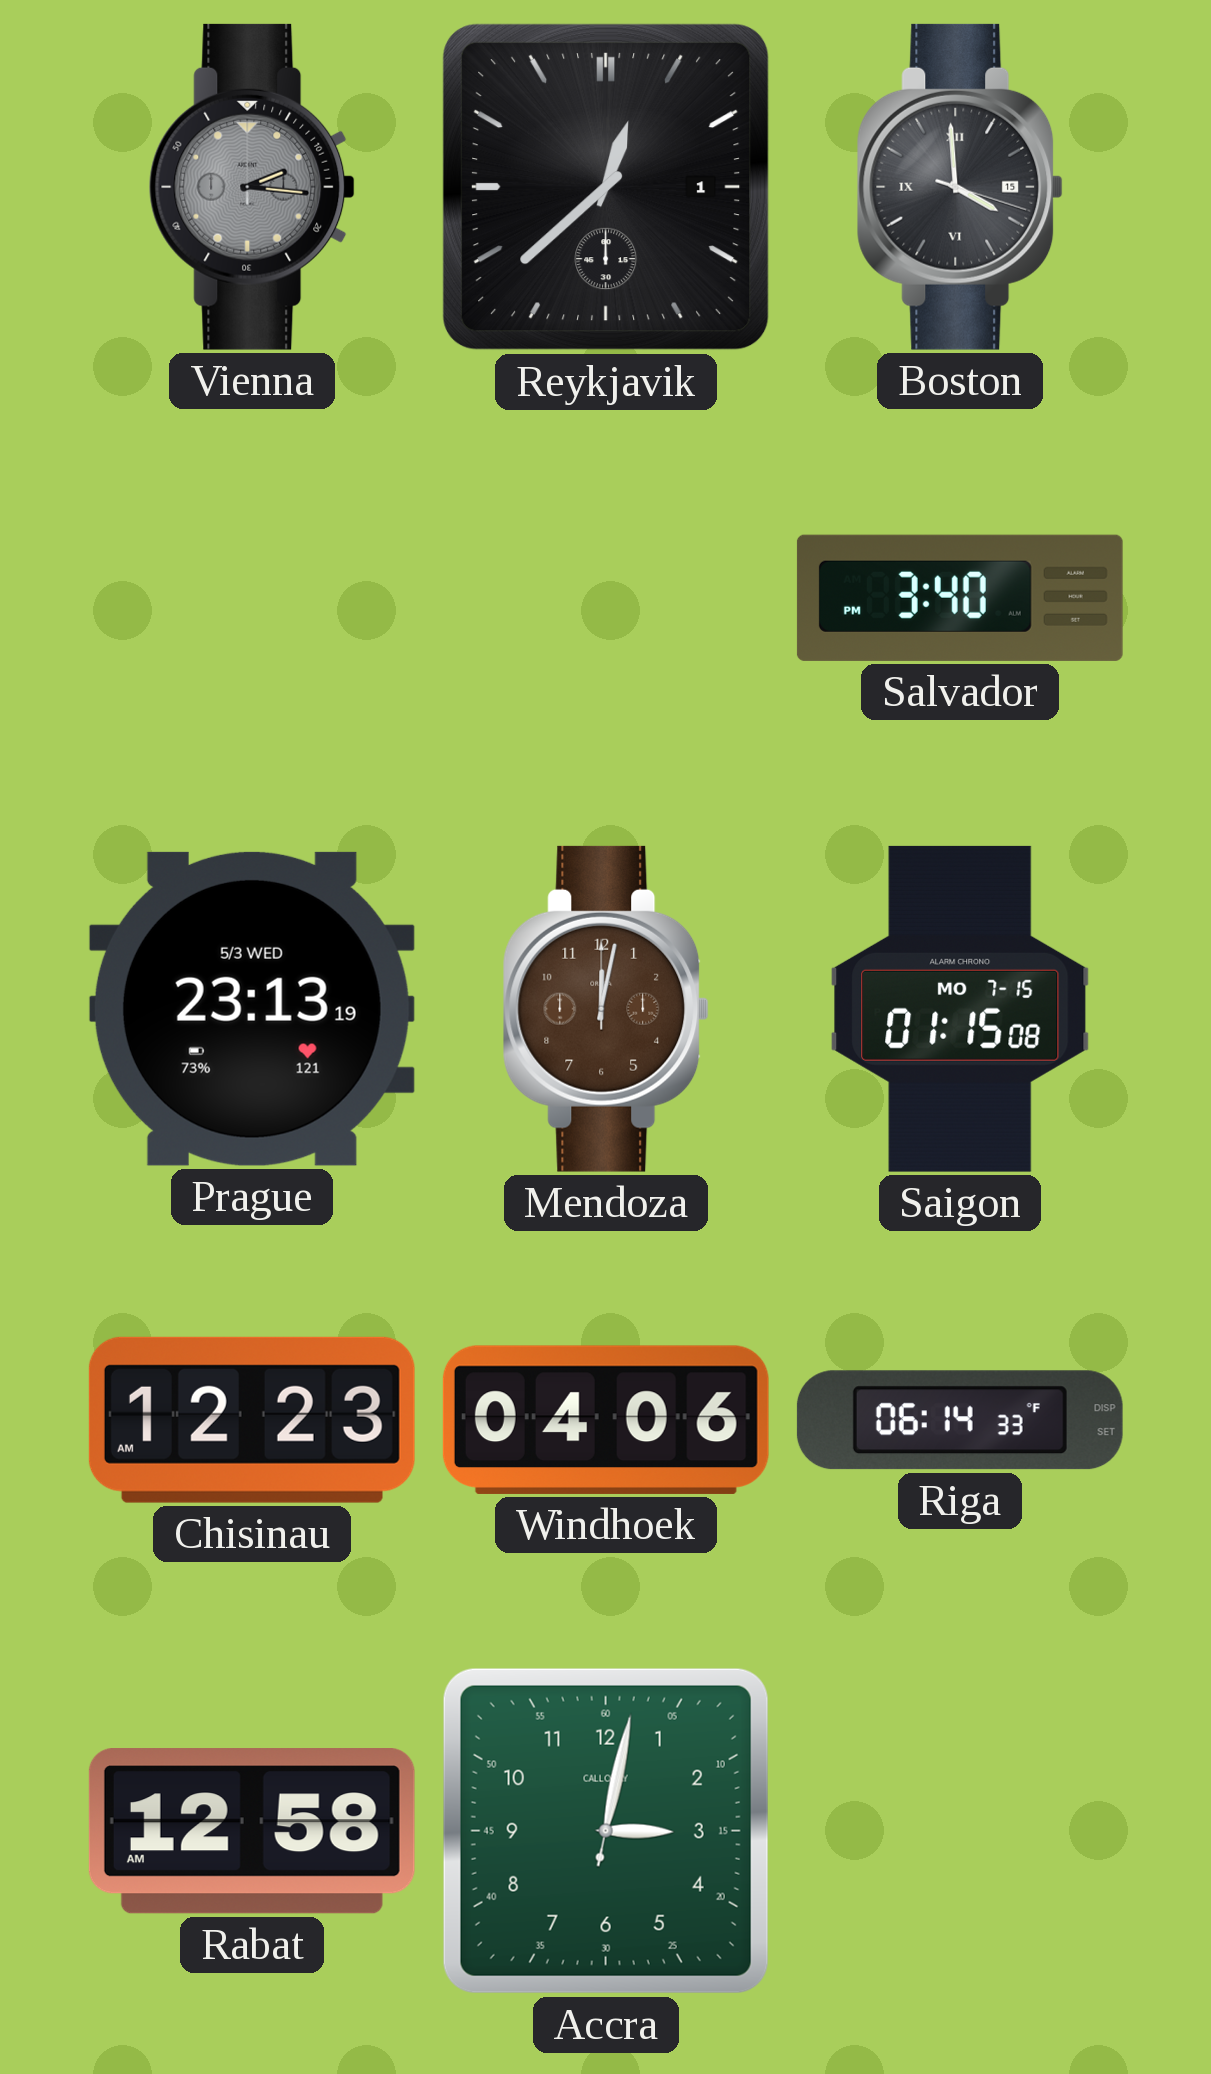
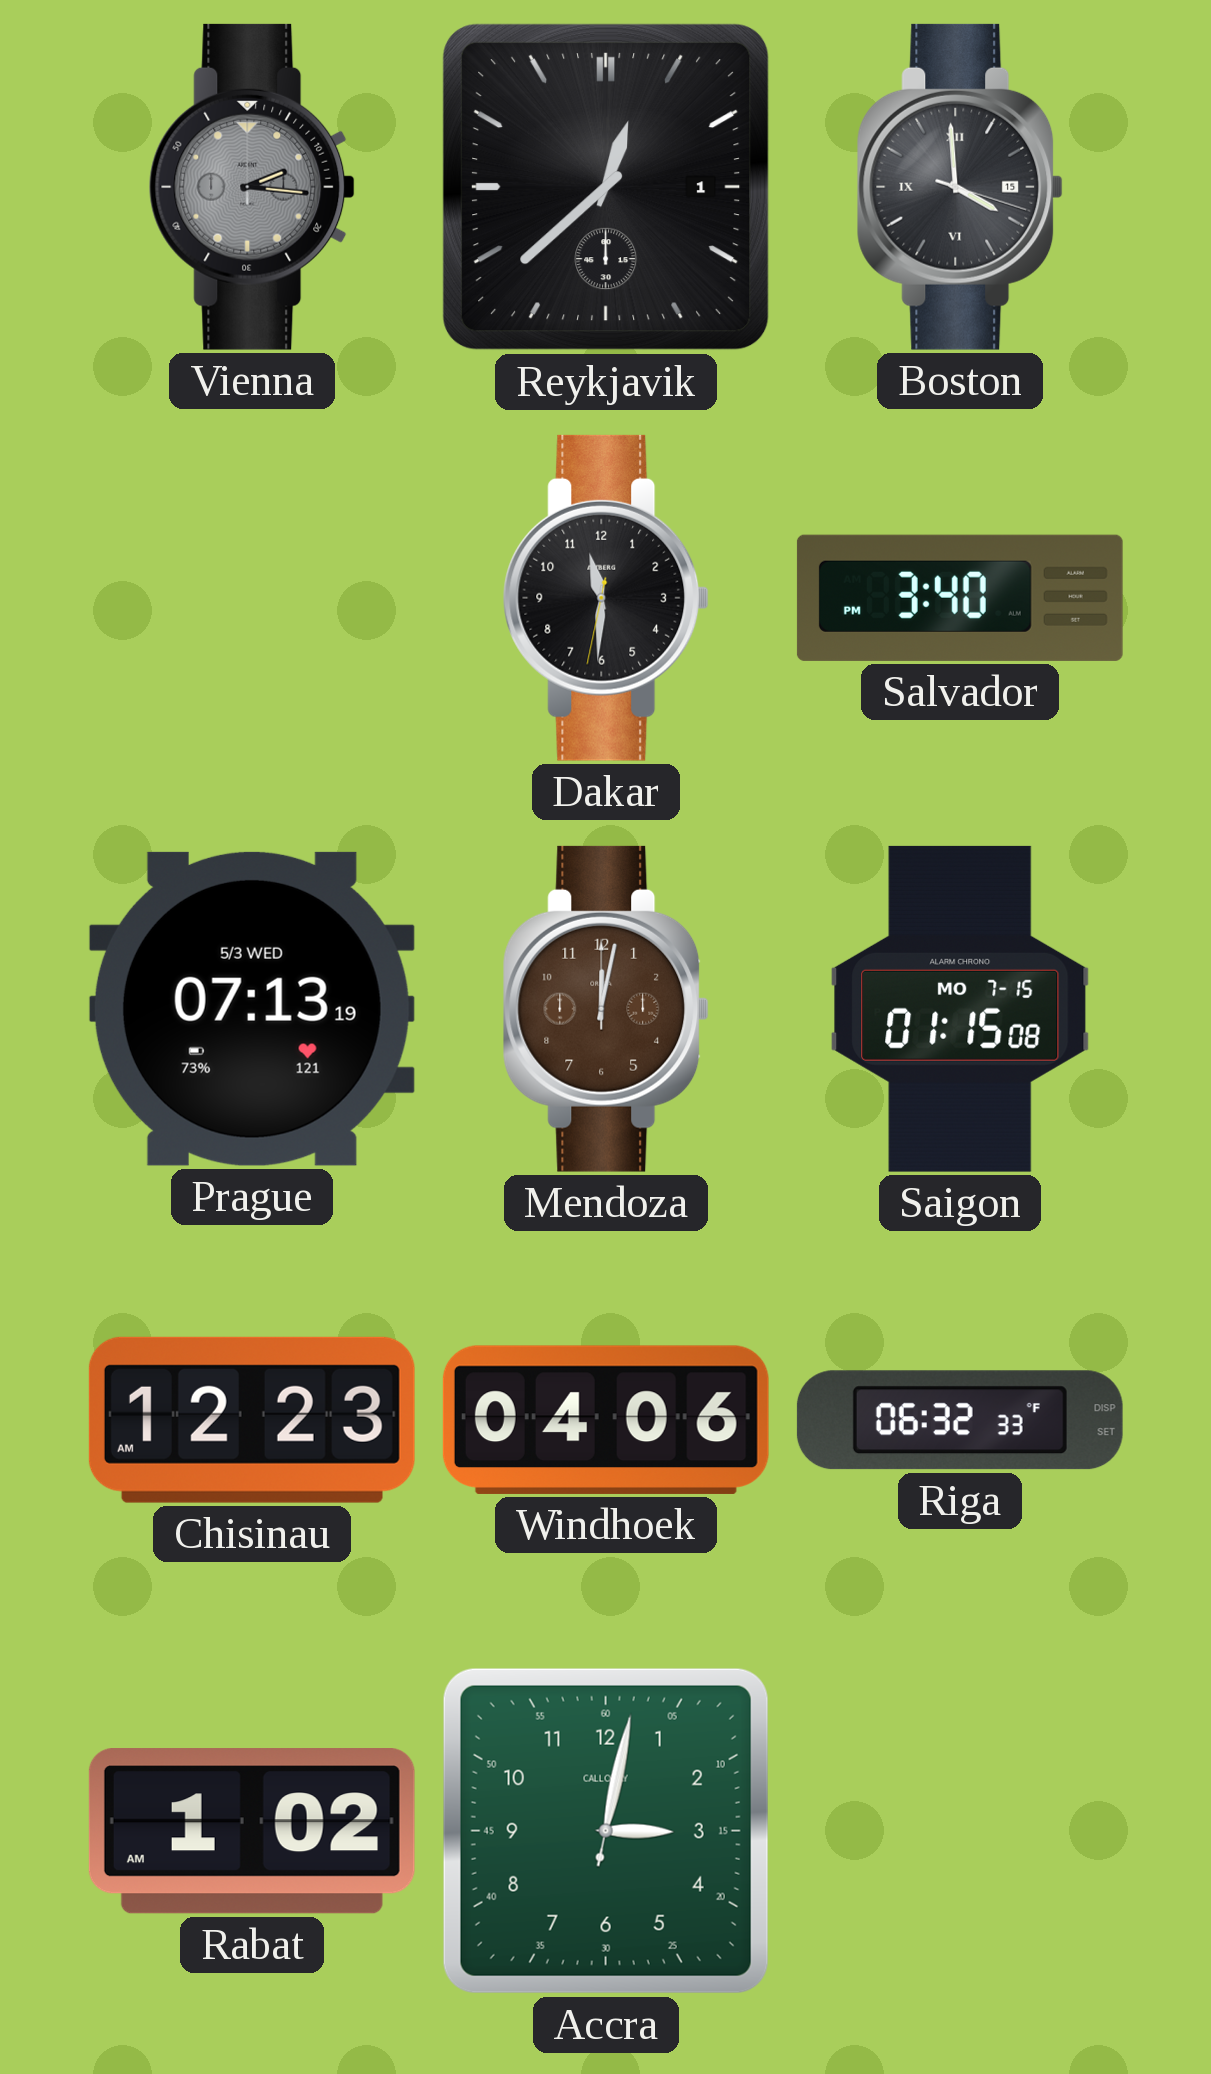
Dakar: none -> 11:30 (606, 598)
Prague: 23:13 -> 07:13 (252, 1009)
Riga: 06:14 -> 06:32 (960, 1420)
Rabat: 12:58 -> 1:02 (252, 1831)
